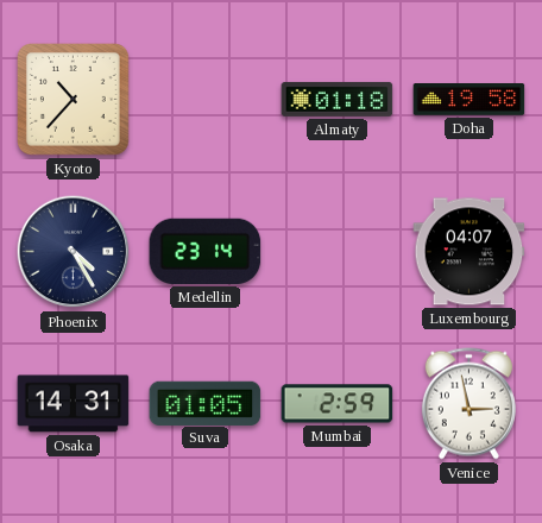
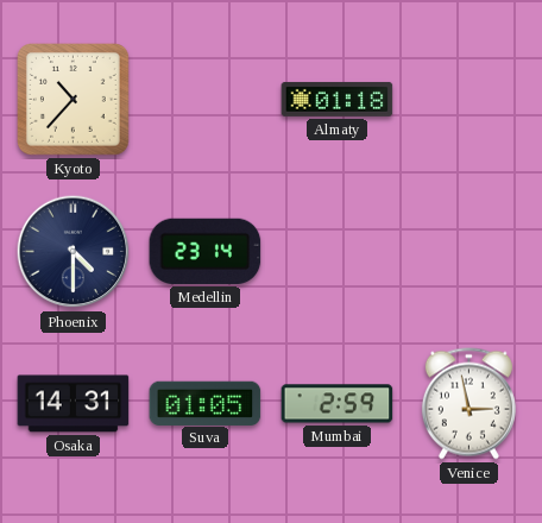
Doha: 19:58 -> none (469, 100)
Phoenix: 4:25 -> 4:30 (74, 252)
Luxembourg: 04:07 -> none (469, 252)
